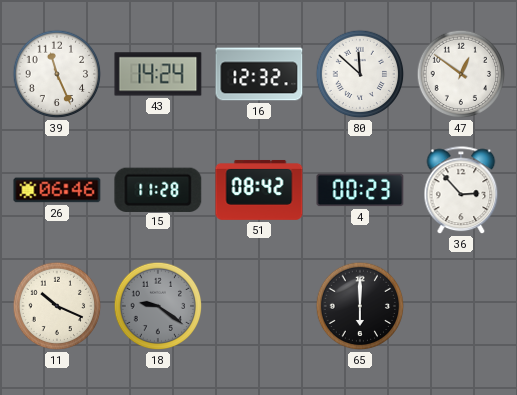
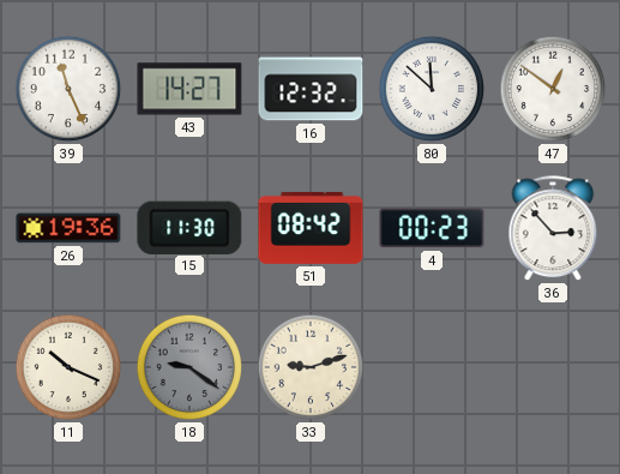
43: 14:24 -> 14:27 (189, 89)
26: 06:46 -> 19:36 (68, 228)
15: 11:28 -> 11:30 (189, 227)
33: none -> 9:12 (311, 367)
65: 6:00 -> none (360, 306)
